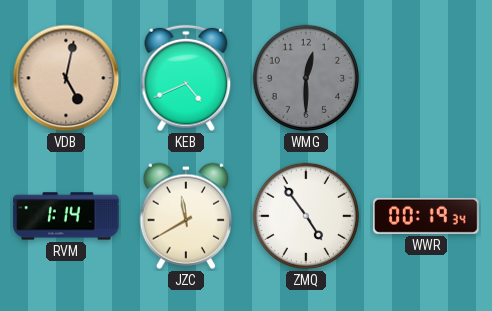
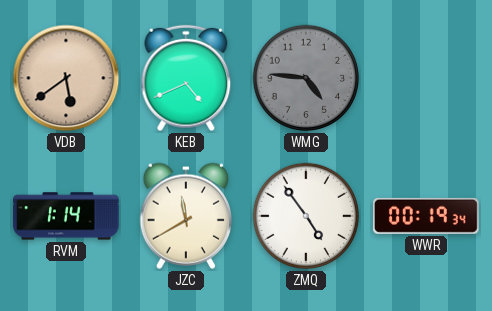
VDB: 5:02 -> 5:39 (66, 78)
WMG: 12:30 -> 4:46 (306, 78)
